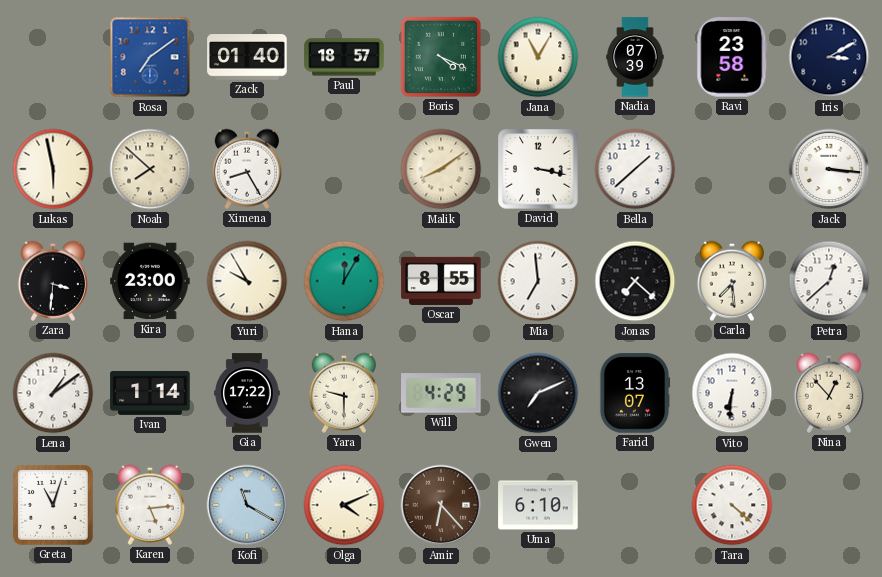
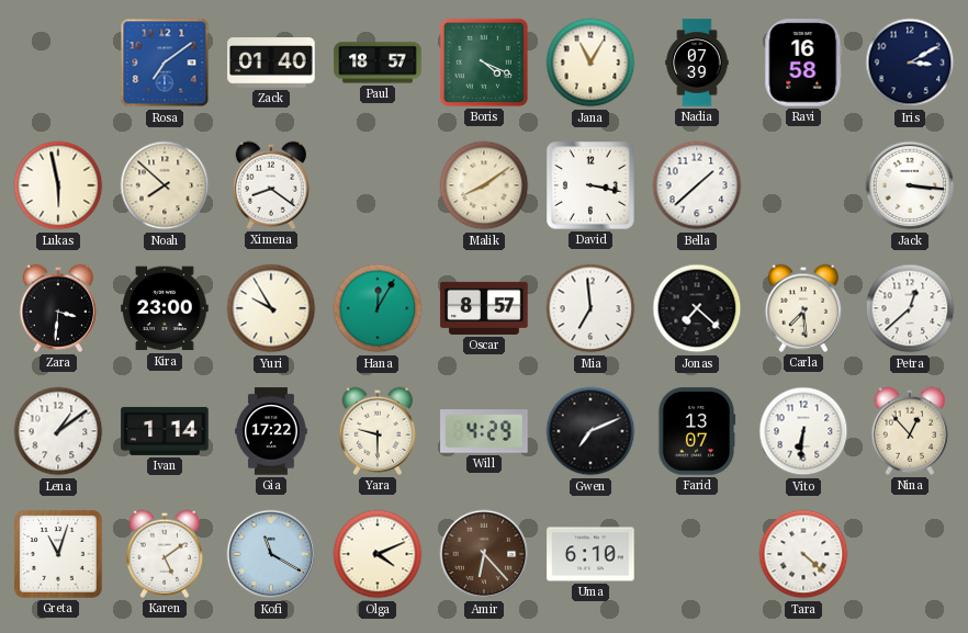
Ravi: 23:58 -> 16:58 (803, 63)
Ximena: 8:25 -> 8:21 (270, 185)
Oscar: 8:55 -> 8:57 (484, 308)
Karen: 5:14 -> 5:09 (164, 554)
